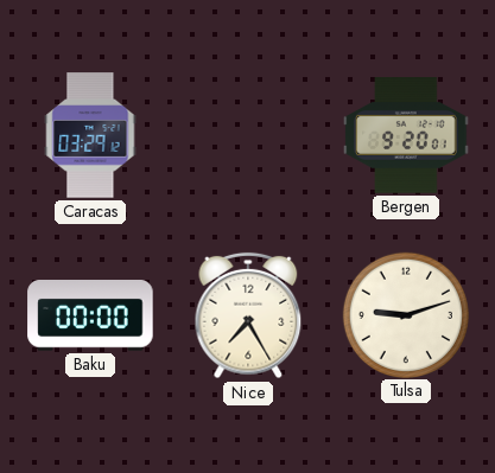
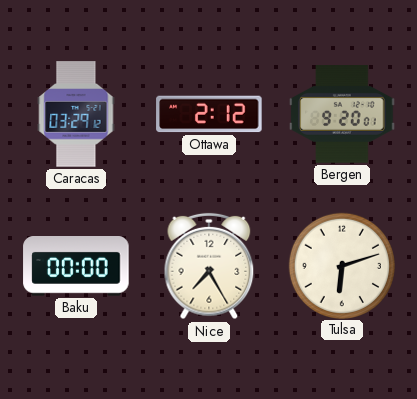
Ottawa: none -> 2:12 (209, 114)
Tulsa: 9:12 -> 6:12 (341, 265)
